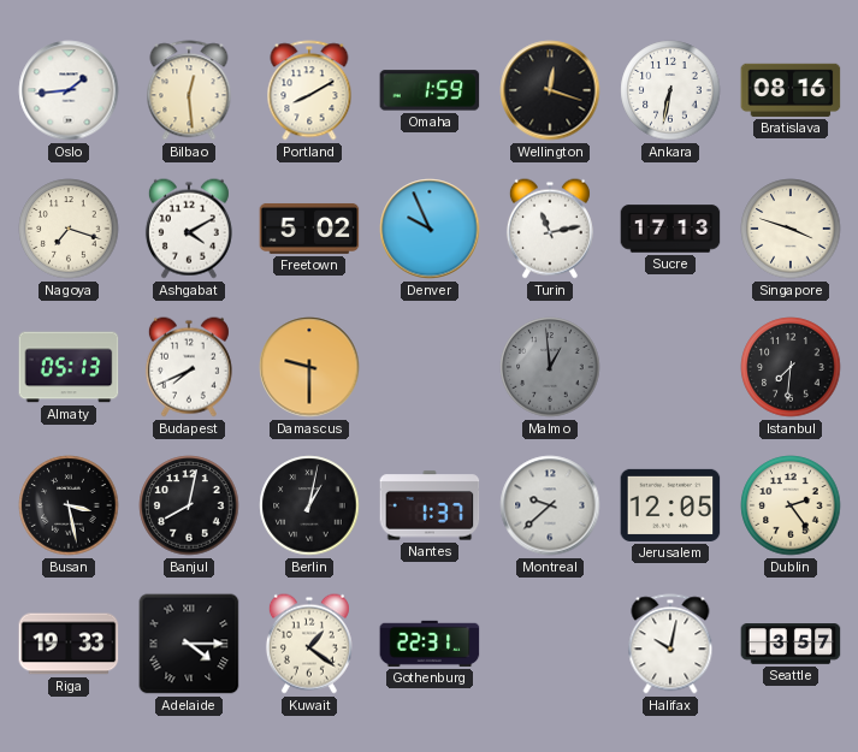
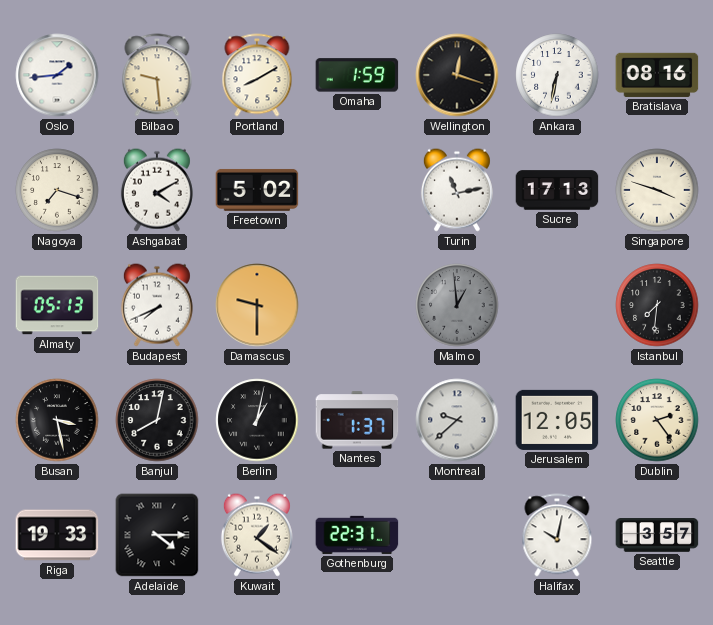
Bilbao: 12:29 -> 9:29 (157, 75)
Denver: 9:56 -> none (430, 229)
